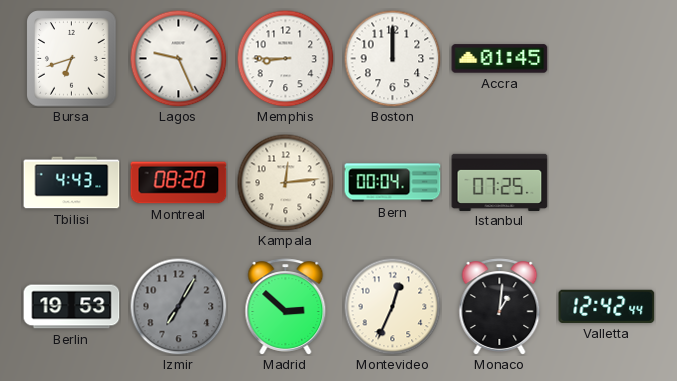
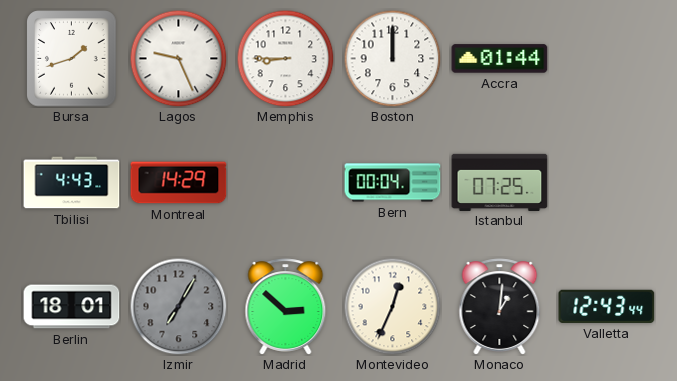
Bursa: 6:42 -> 1:42 (72, 59)
Accra: 01:45 -> 01:44 (500, 59)
Montreal: 08:20 -> 14:29 (179, 183)
Kampala: 12:14 -> none (285, 182)
Berlin: 19:53 -> 18:01 (72, 307)
Valletta: 12:42 -> 12:43 (607, 306)
